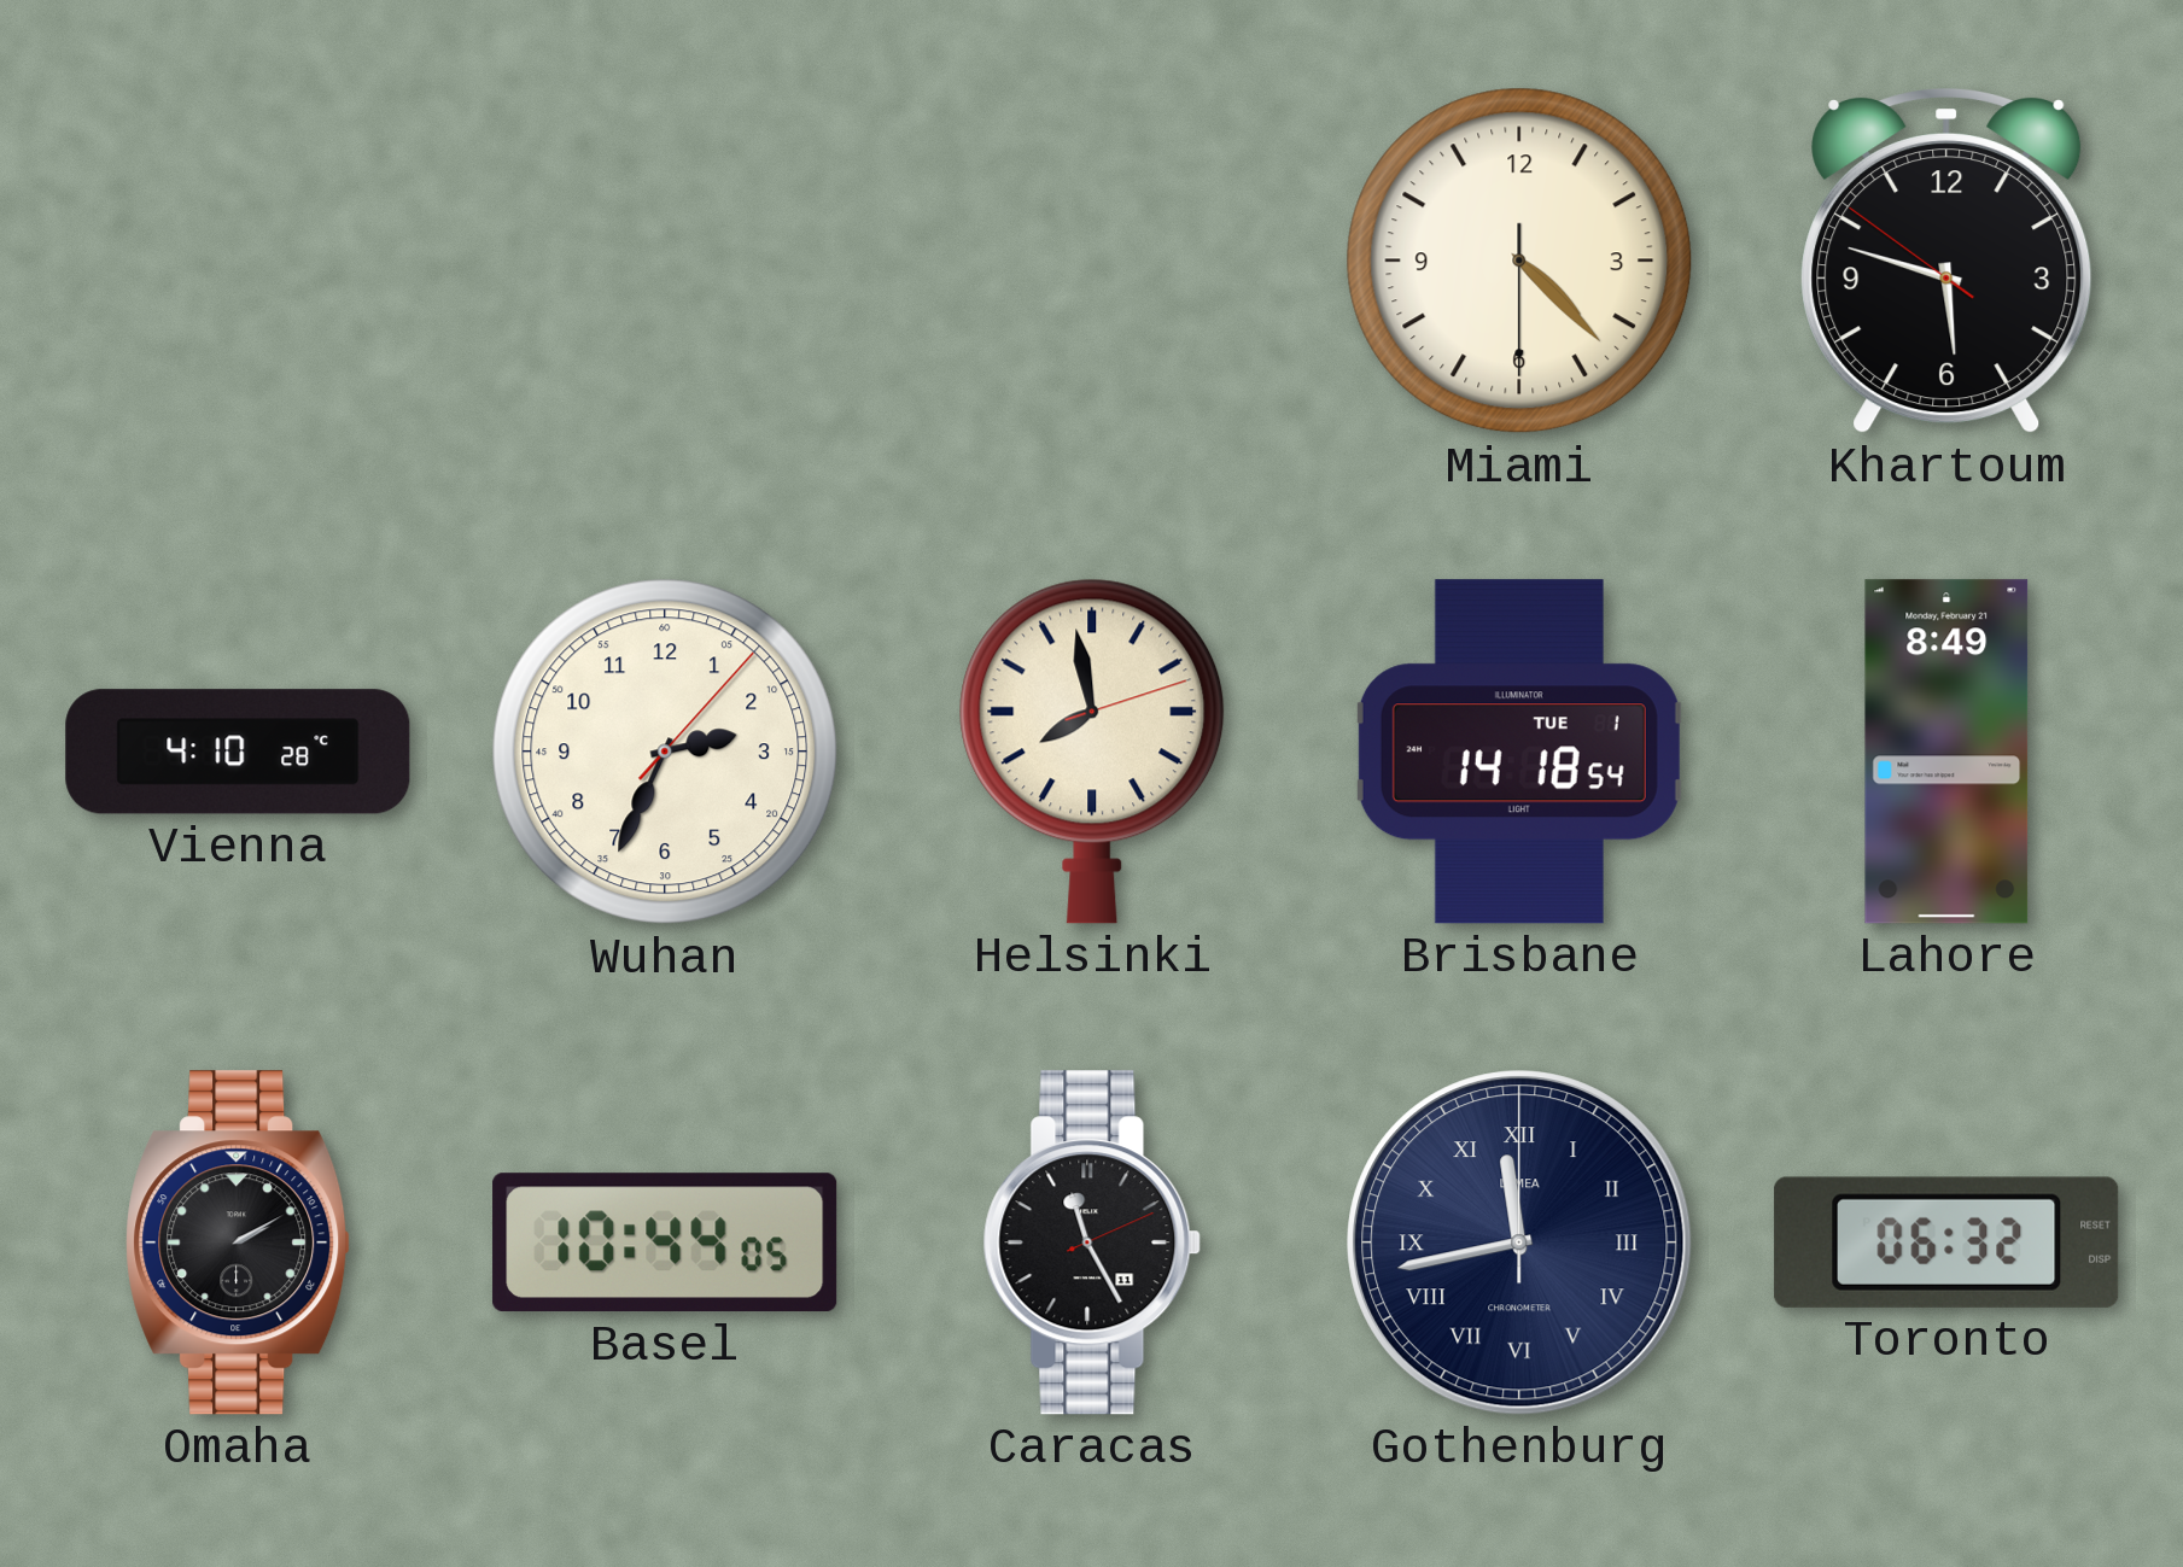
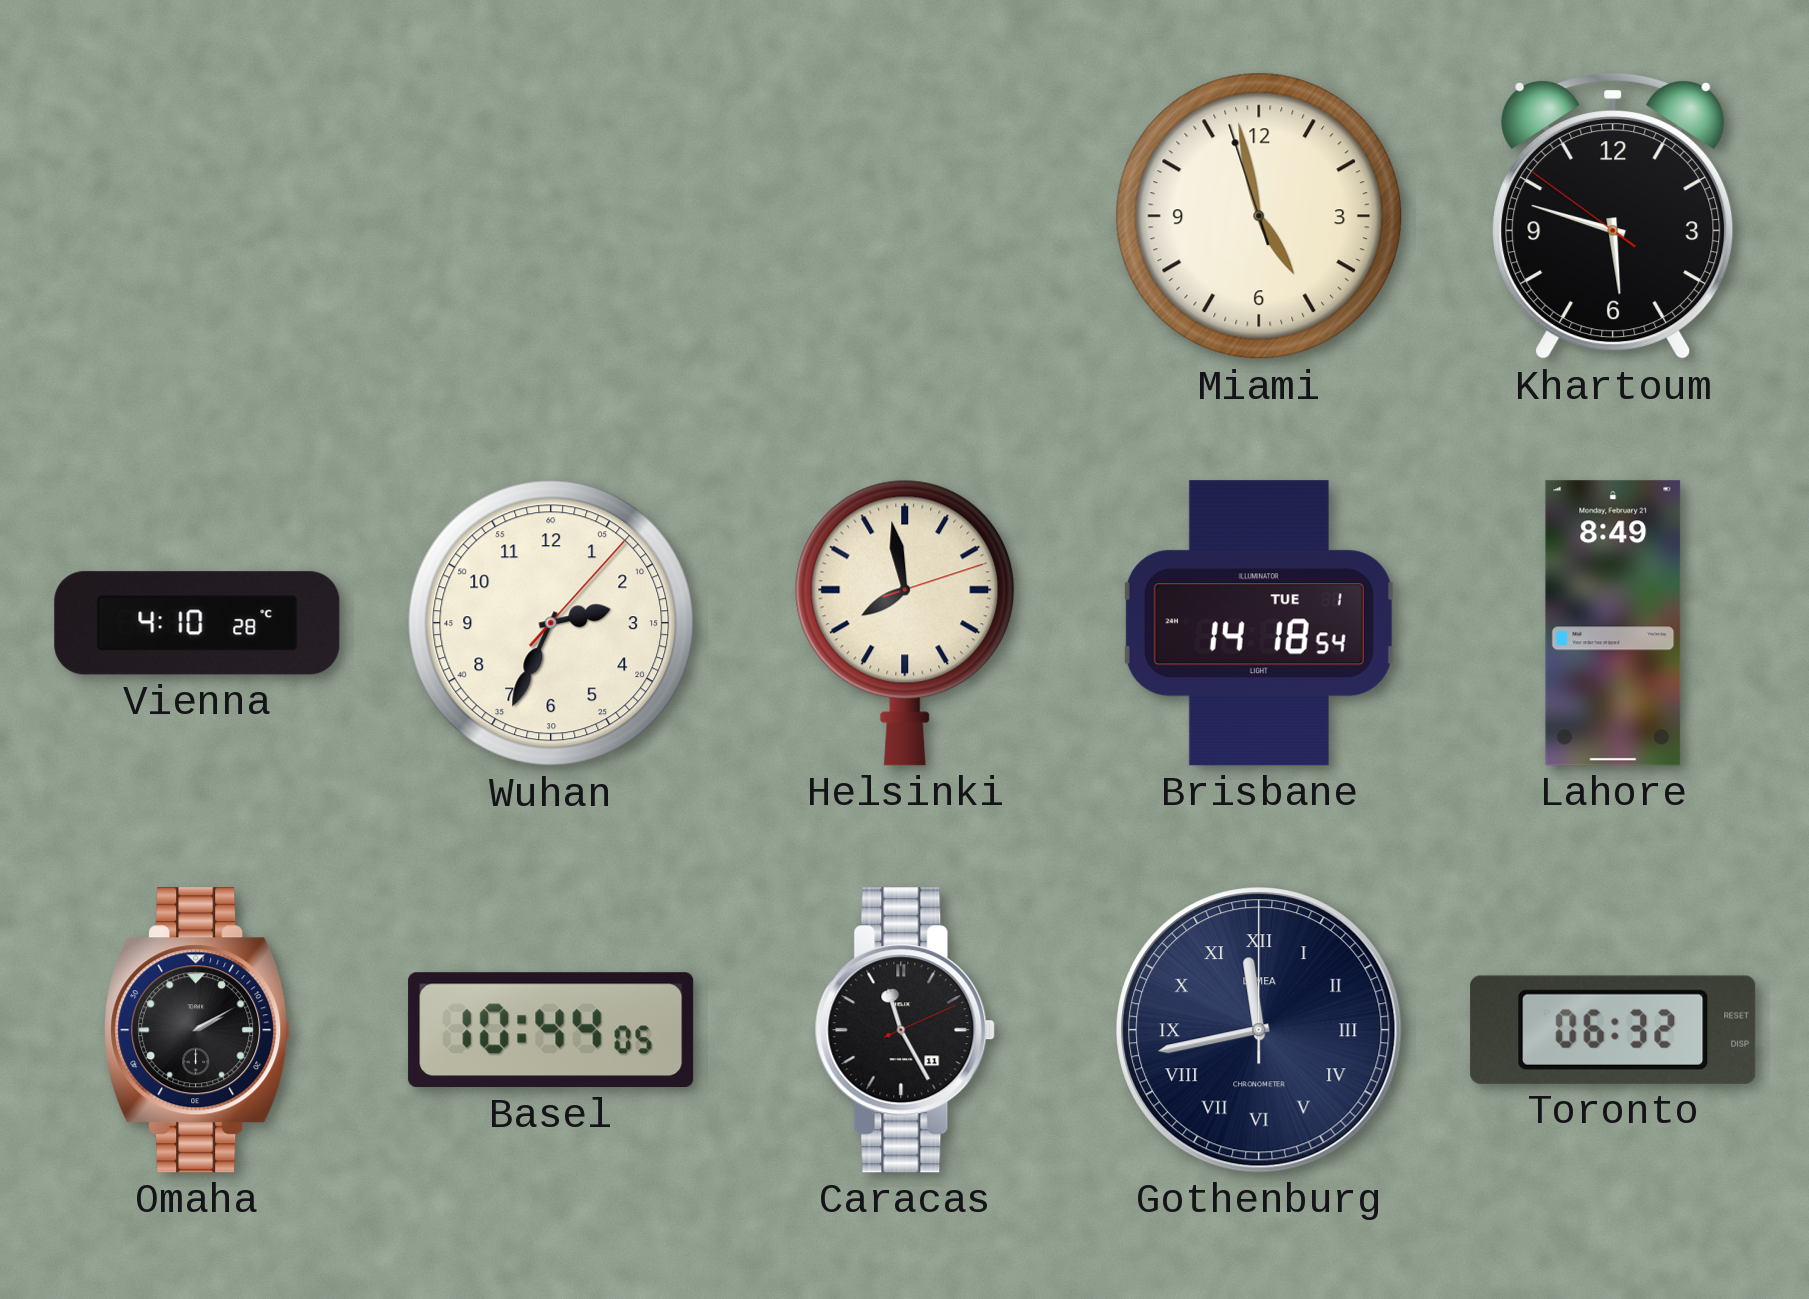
Miami: 4:22 -> 4:57 (1259, 216)
